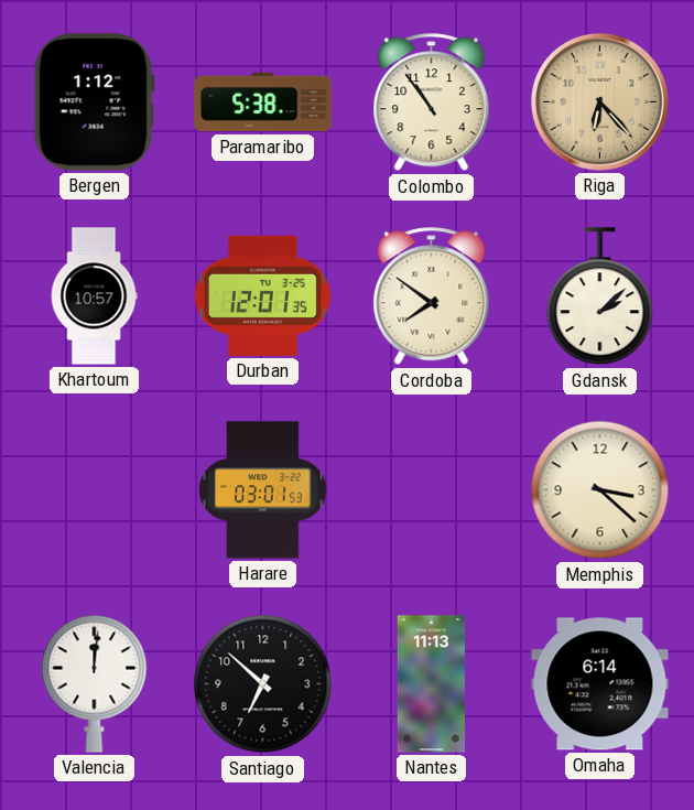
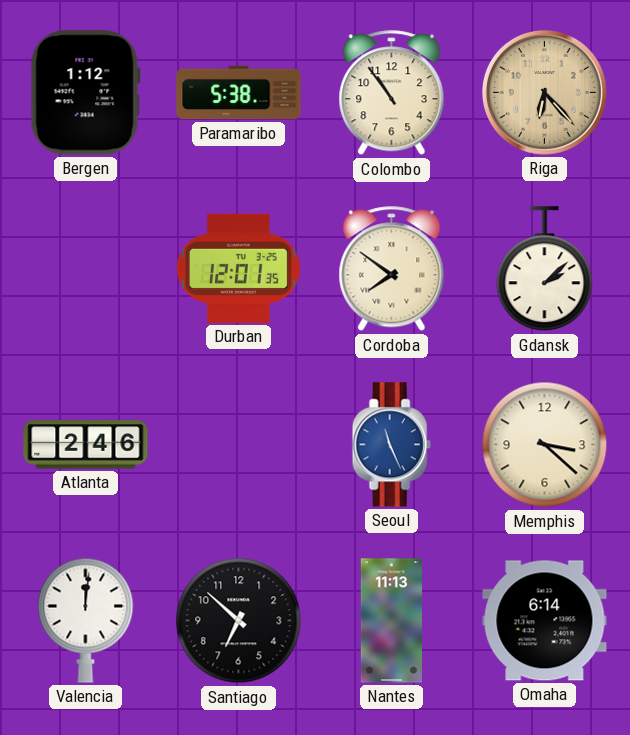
Khartoum: 10:57 -> none (94, 296)
Atlanta: none -> 2:46 (86, 445)
Harare: 03:01 -> none (263, 490)
Seoul: none -> 11:26 (391, 445)
